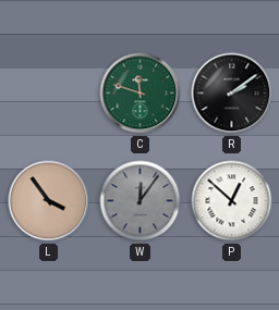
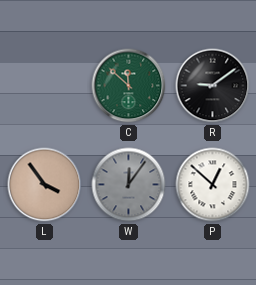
C: 11:48 -> 11:52 (129, 86)
R: 2:09 -> 9:09 (213, 86)
